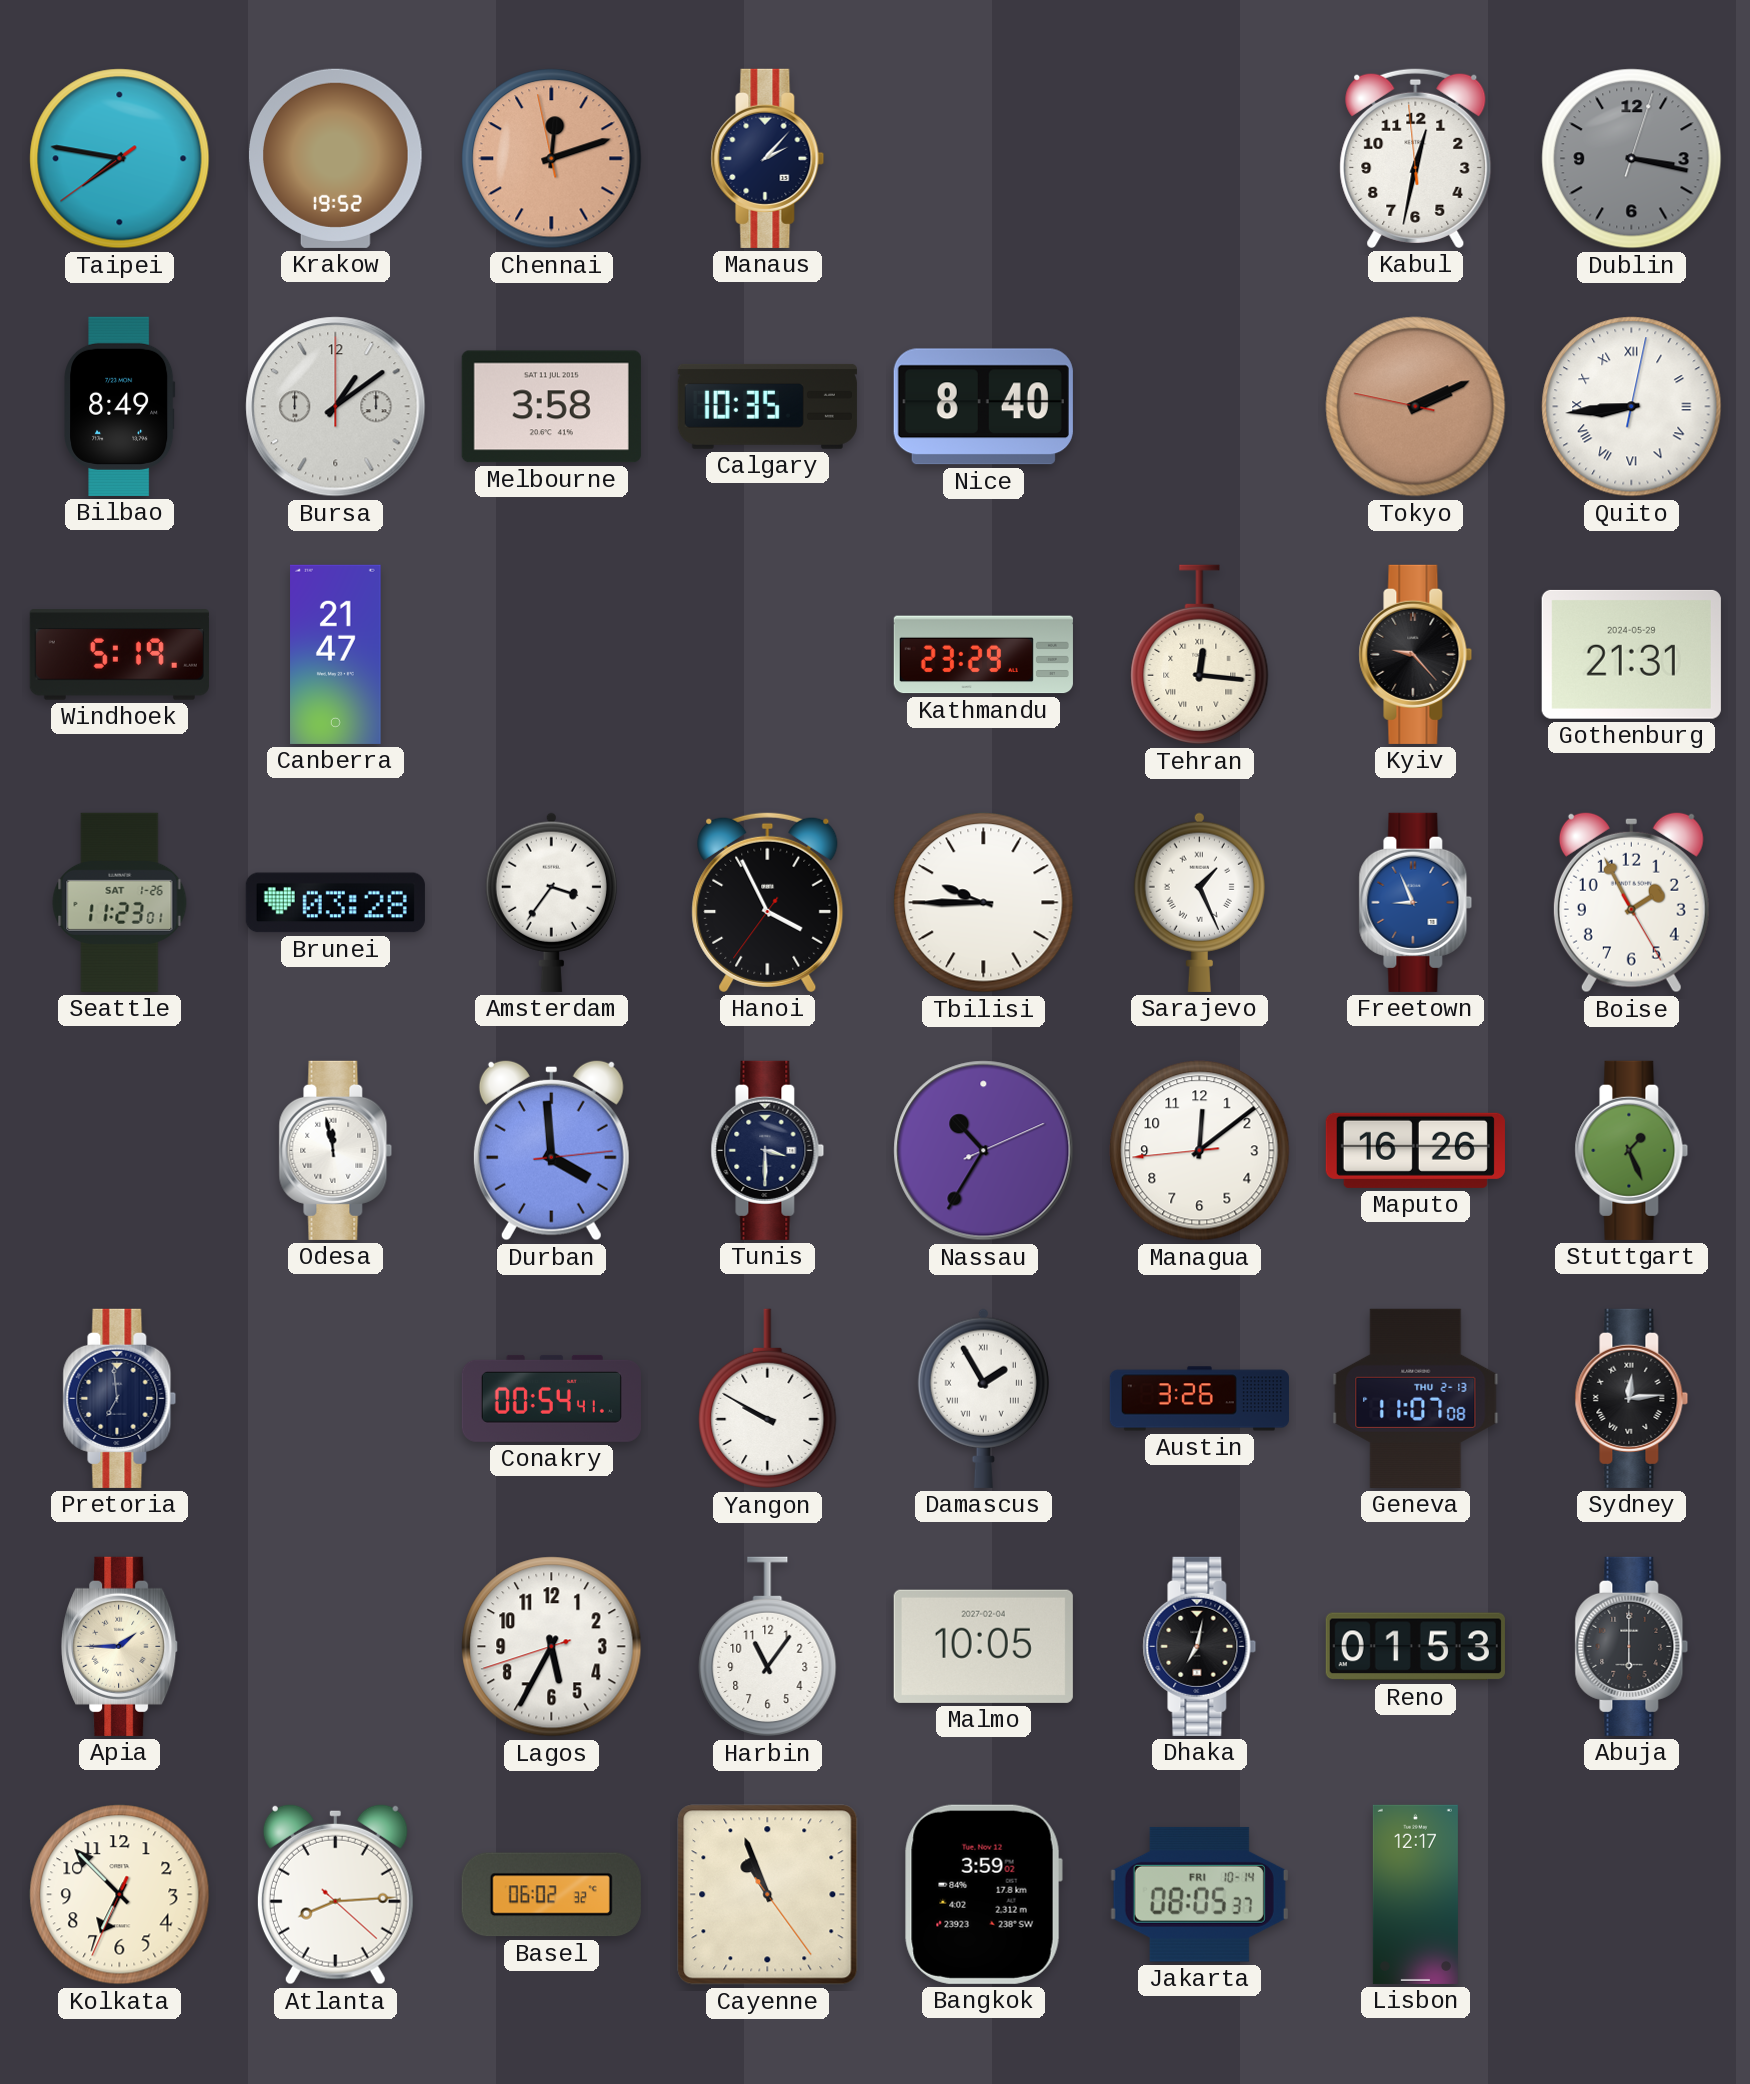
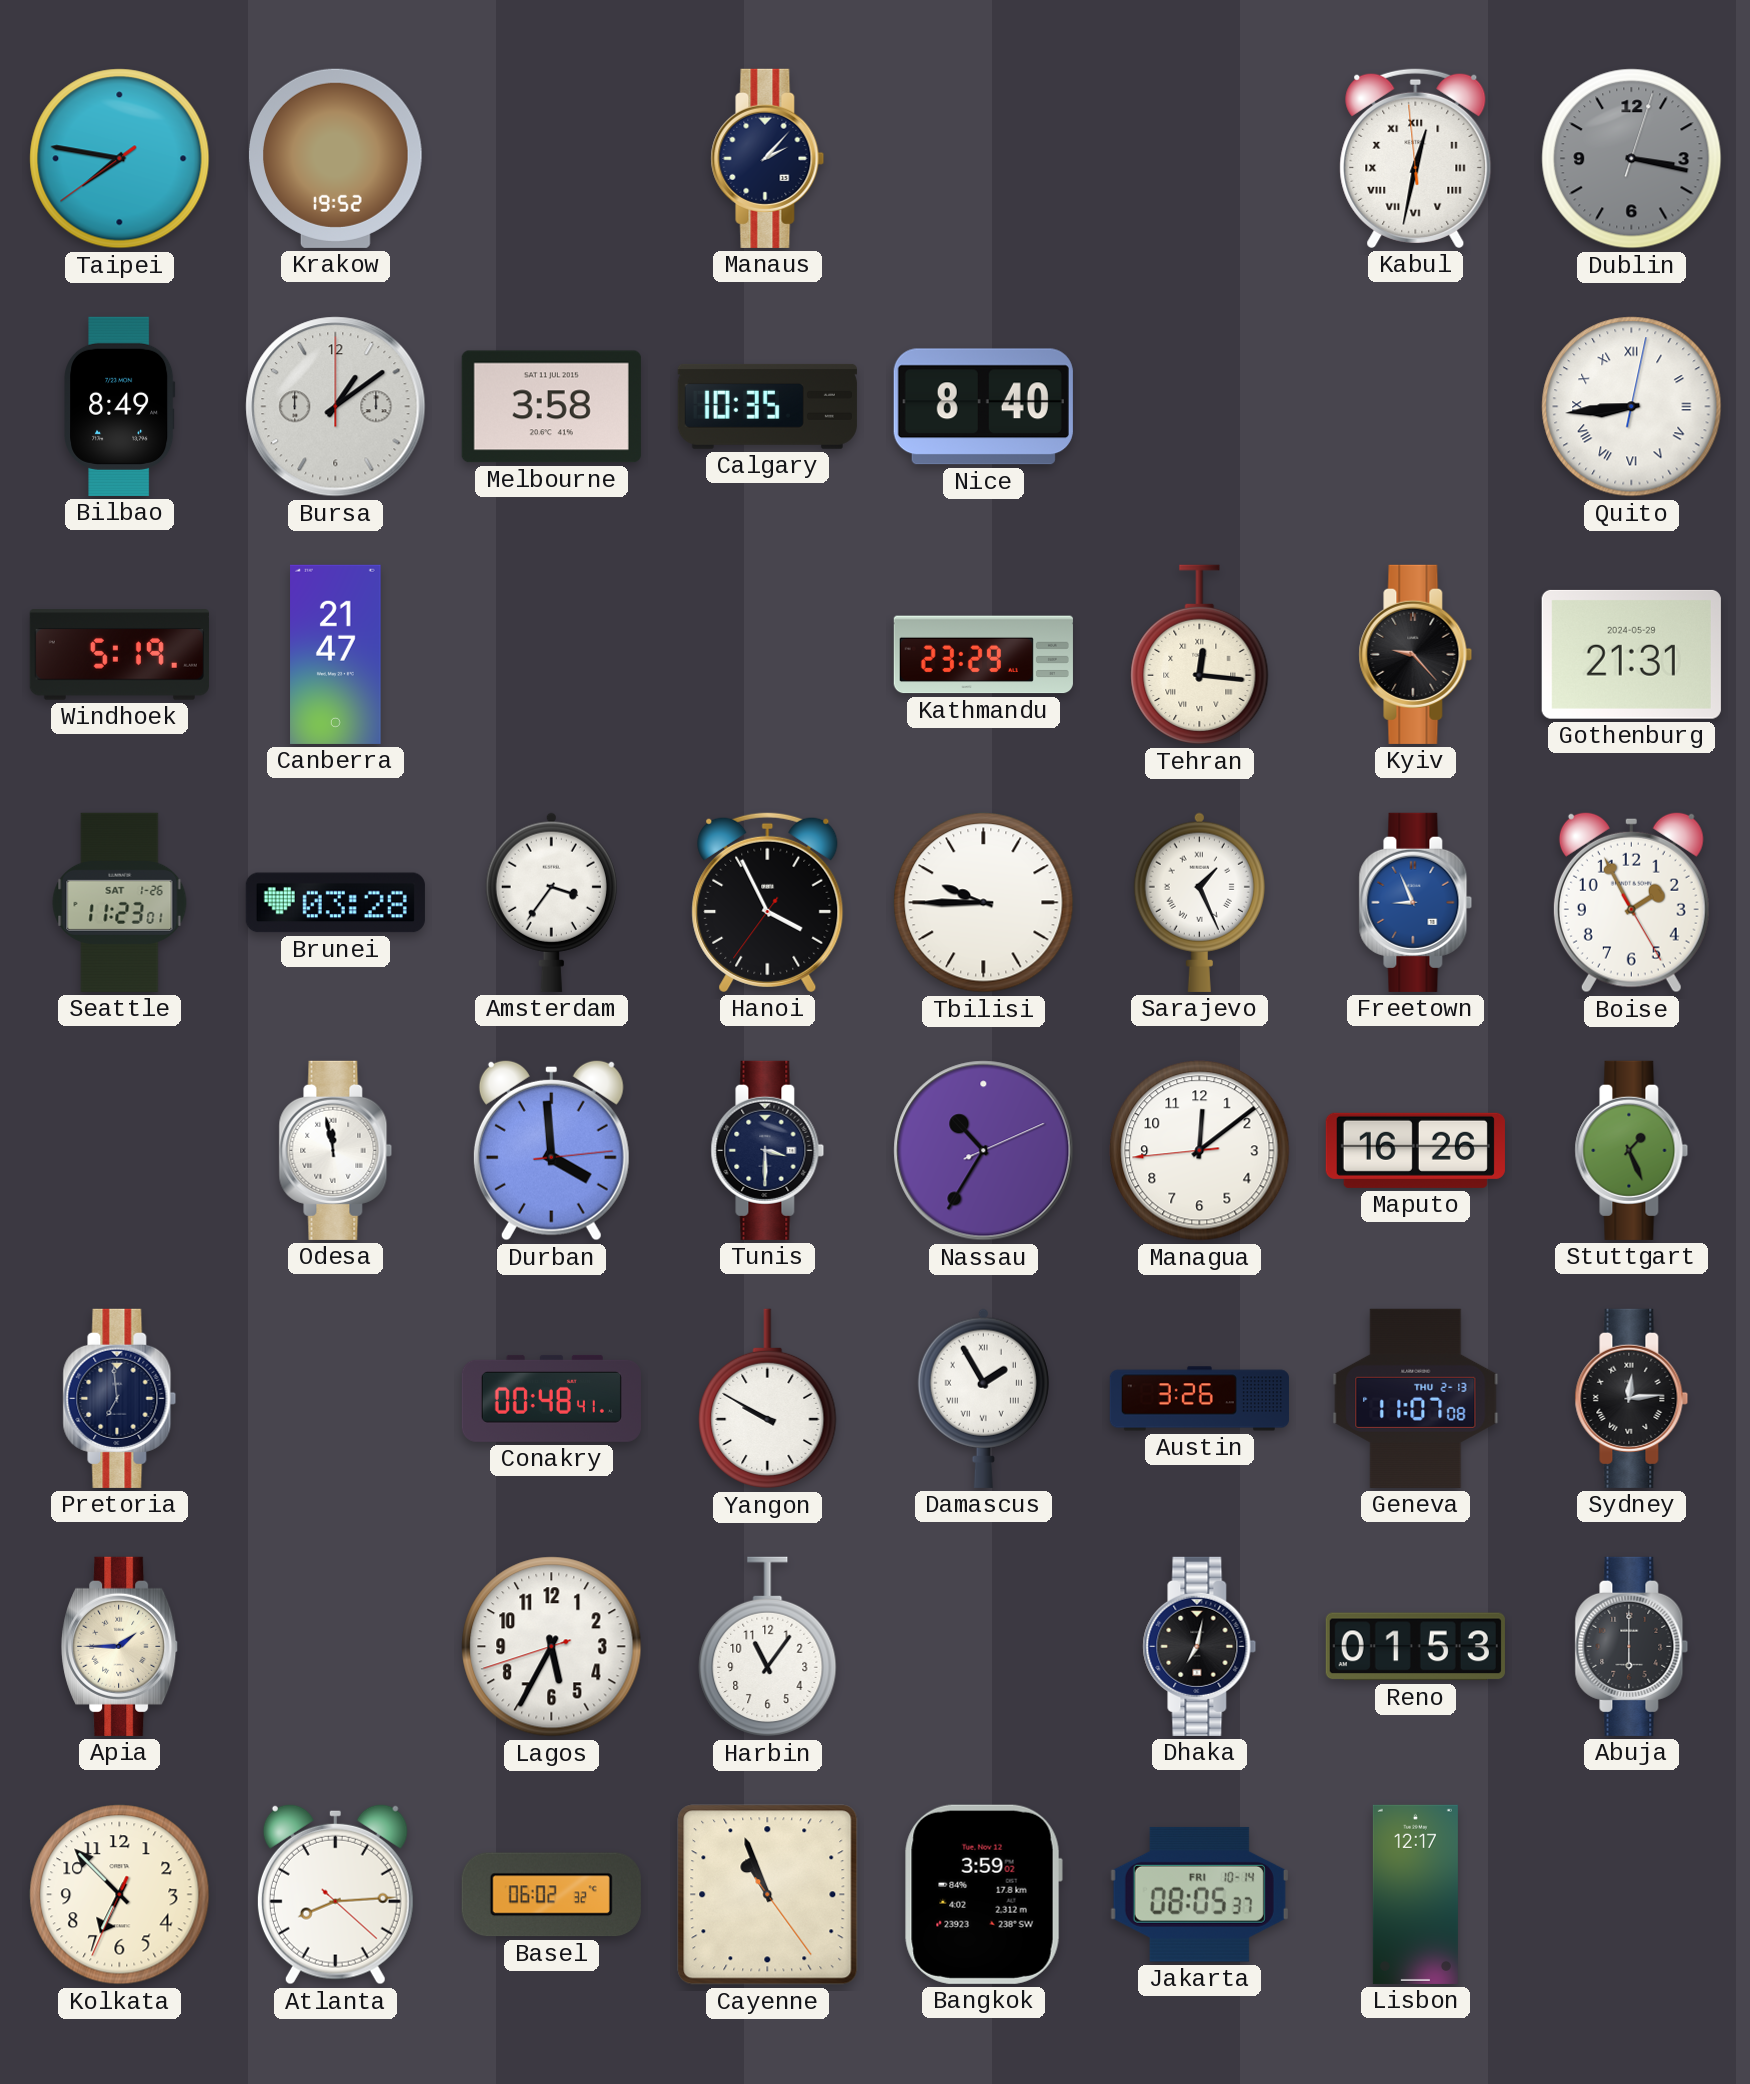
Chennai: 12:11 -> none (552, 159)
Kabul numerals: Arabic -> Roman (1416, 158)
Tokyo: 2:10 -> none (1416, 407)
Conakry: 00:54 -> 00:48 (551, 1398)
Malmo: 10:05 -> none (983, 1646)
